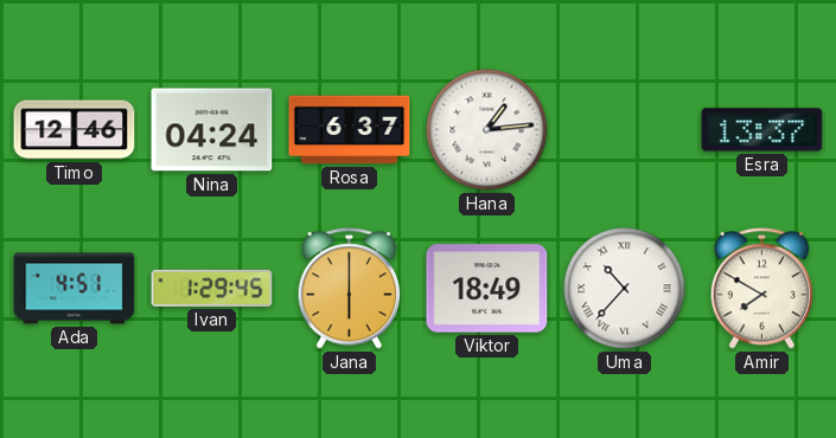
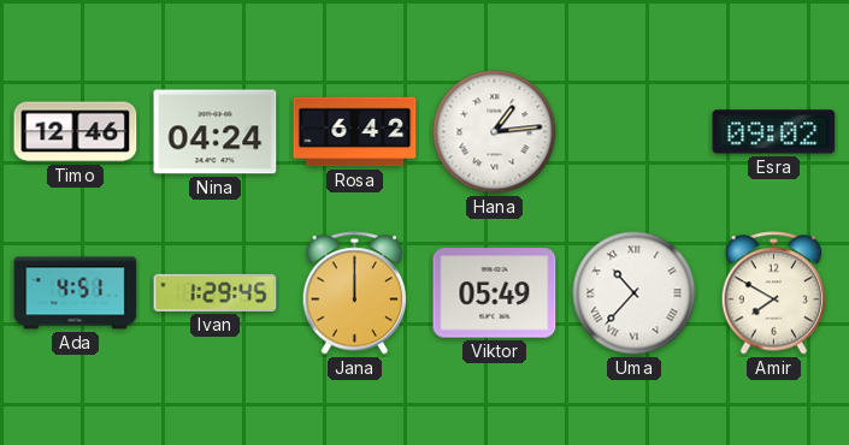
Rosa: 6:37 -> 6:42 (355, 132)
Esra: 13:37 -> 09:02 (774, 132)
Jana: 6:00 -> 12:00 (355, 293)
Viktor: 18:49 -> 05:49 (495, 293)
